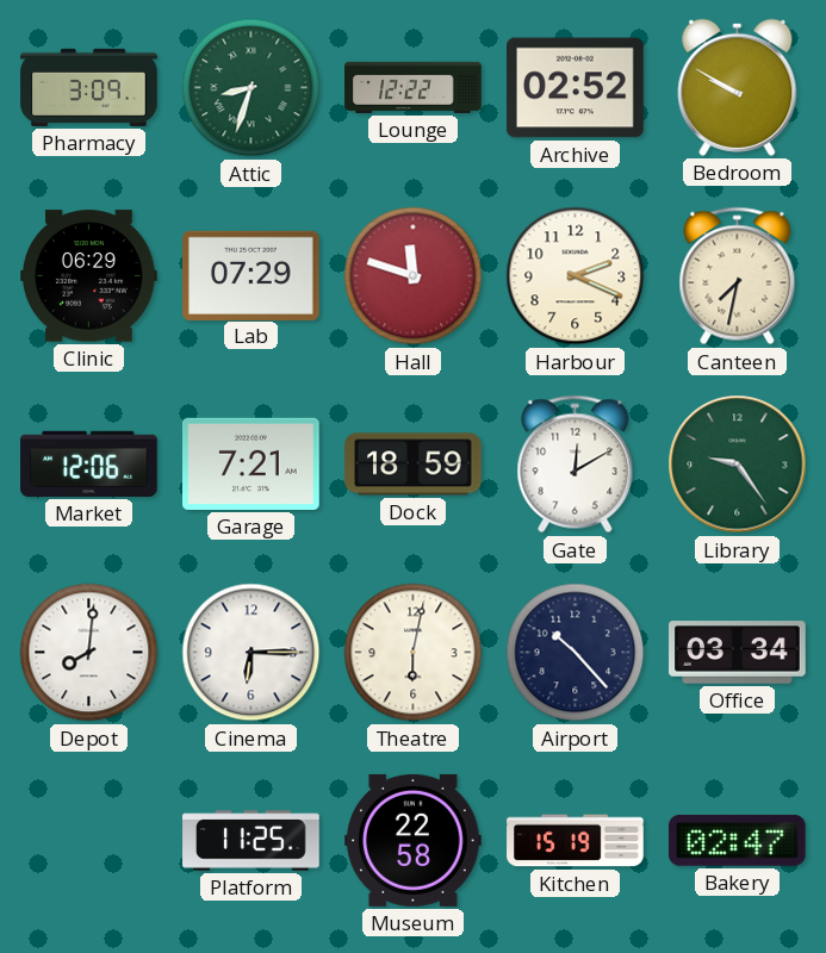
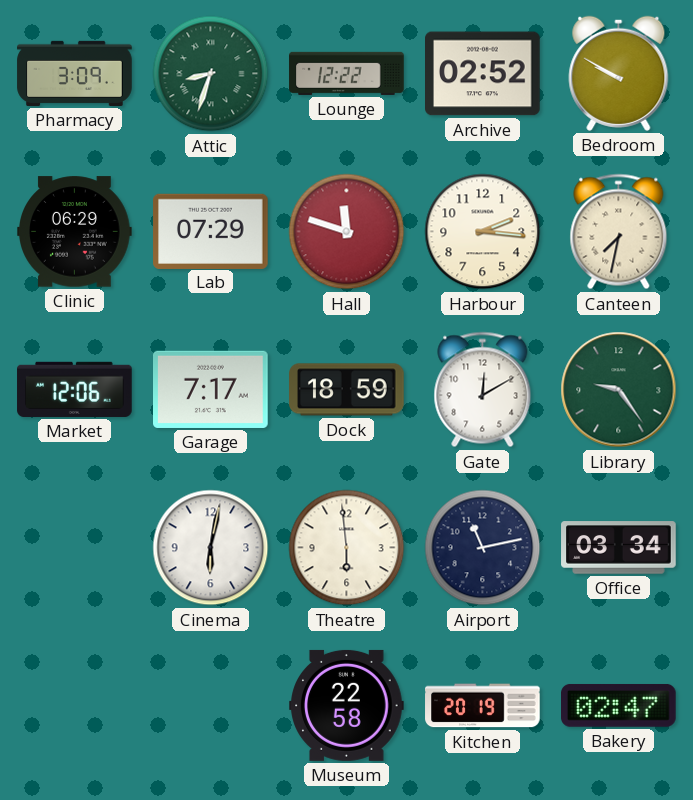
Harbour: 2:19 -> 2:16 (483, 232)
Garage: 7:21 -> 7:17 (211, 389)
Depot: 8:01 -> none (89, 653)
Cinema: 6:15 -> 6:02 (211, 548)
Theatre: 6:02 -> 5:59 (347, 548)
Airport: 10:23 -> 11:13 (483, 548)
Platform: 11:25 -> none (251, 841)
Kitchen: 15:19 -> 20:19 (483, 706)
